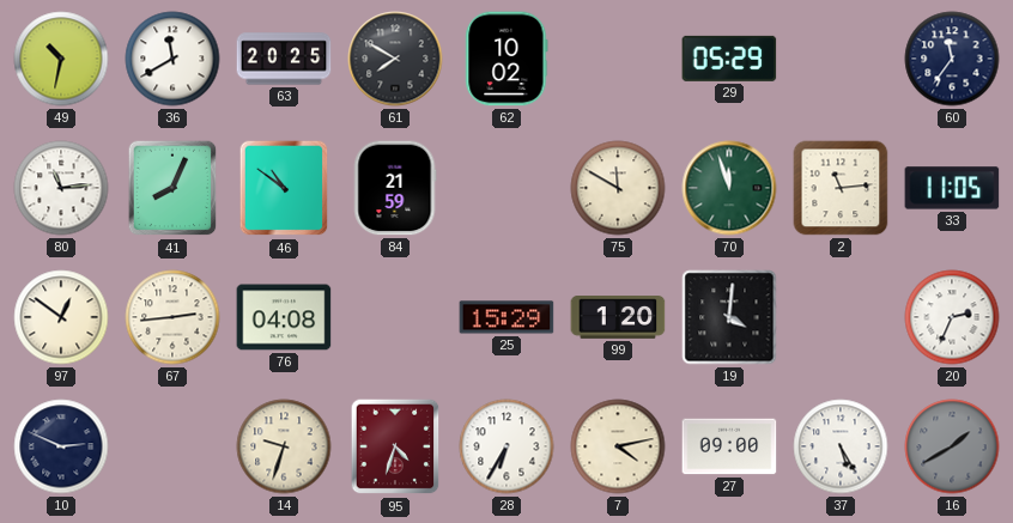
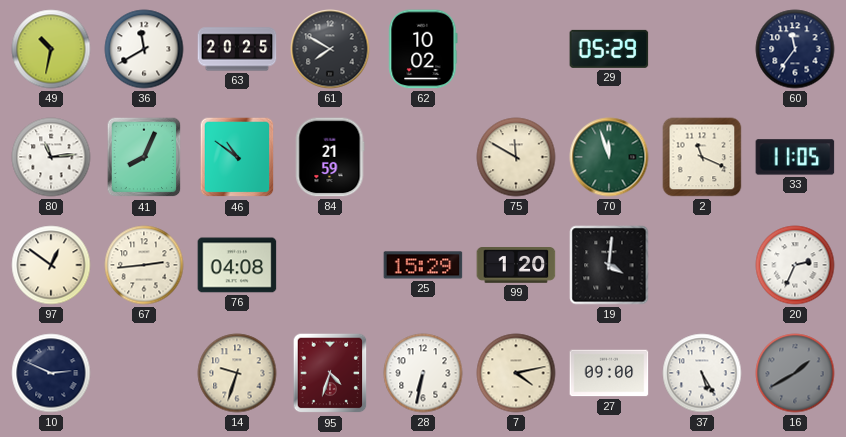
2: 11:14 -> 11:19 (702, 157)
28: 6:35 -> 6:32 (423, 373)
